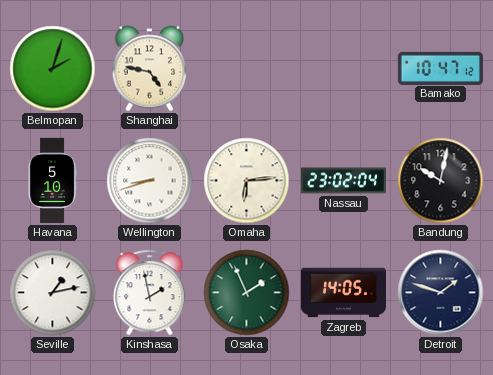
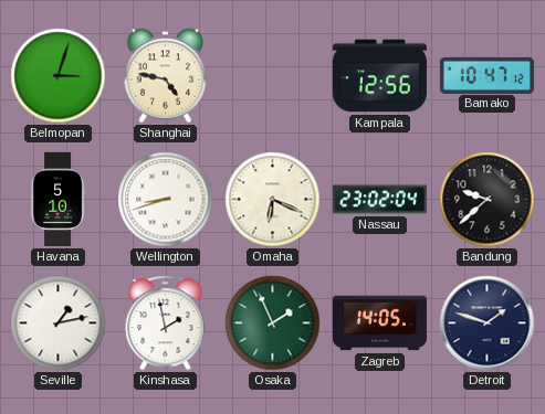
Belmopan: 2:03 -> 3:03 (59, 76)
Kampala: none -> 12:56 (379, 76)
Omaha: 6:14 -> 6:19 (273, 200)
Bandung: 10:02 -> 9:38 (488, 200)
